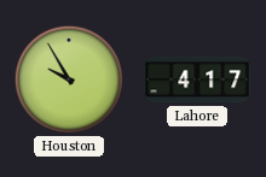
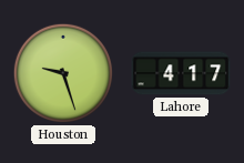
Houston: 9:55 -> 9:27 (63, 73)
